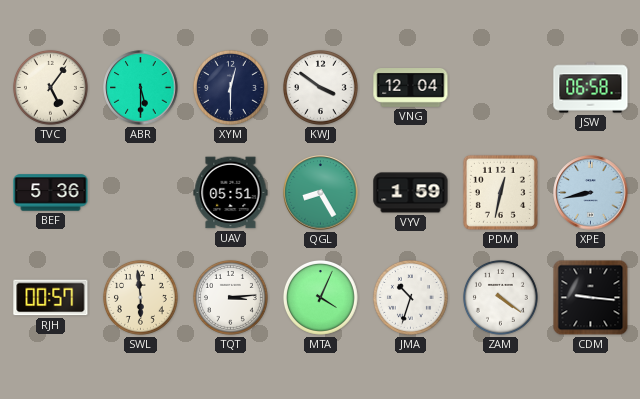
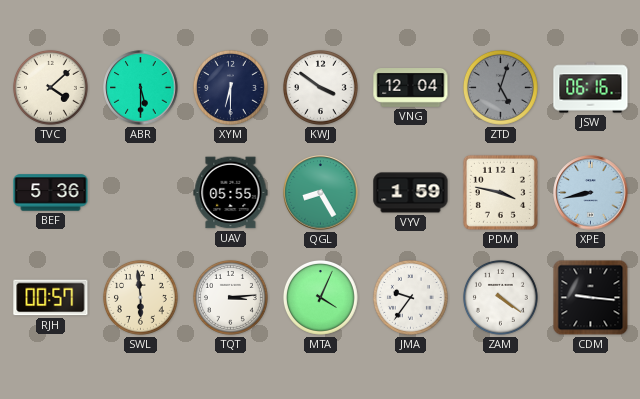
TVC: 5:06 -> 4:08 (50, 87)
XYM: 12:30 -> 6:30 (230, 87)
ZTD: none -> 5:03 (500, 87)
JSW: 06:58 -> 06:16 (591, 88)
UAV: 05:51 -> 05:55 (231, 193)
PDM: 12:32 -> 3:47 (500, 192)
JMA: 10:33 -> 9:36 (410, 297)
